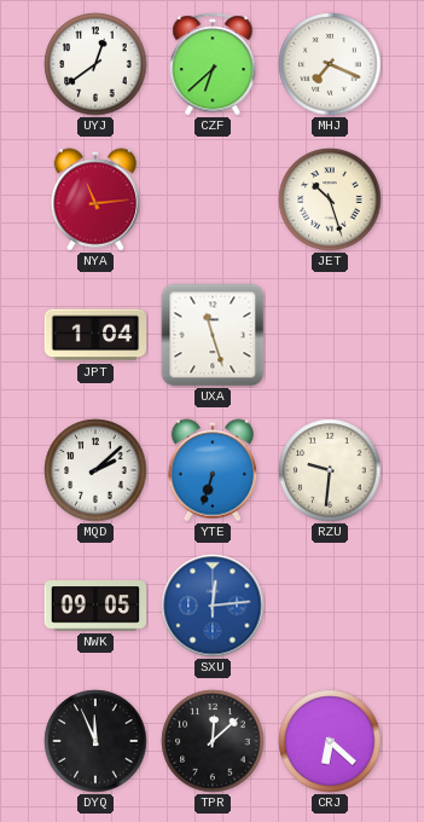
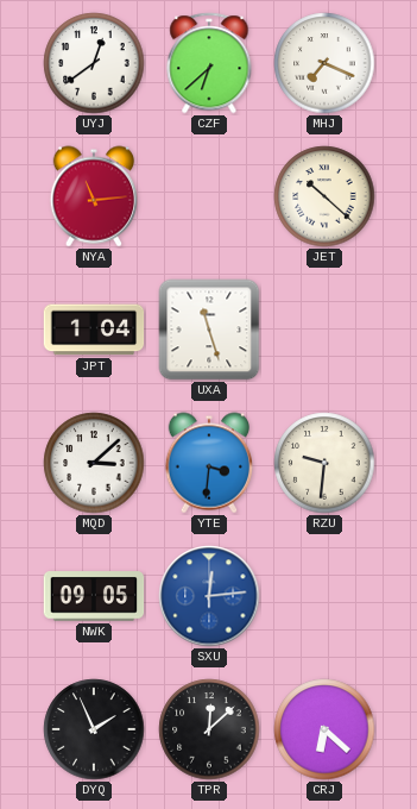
JET: 10:27 -> 10:22 (324, 196)
MQD: 2:08 -> 3:08 (94, 463)
YTE: 6:33 -> 3:31 (209, 463)
DYQ: 11:56 -> 1:56 (94, 729)
